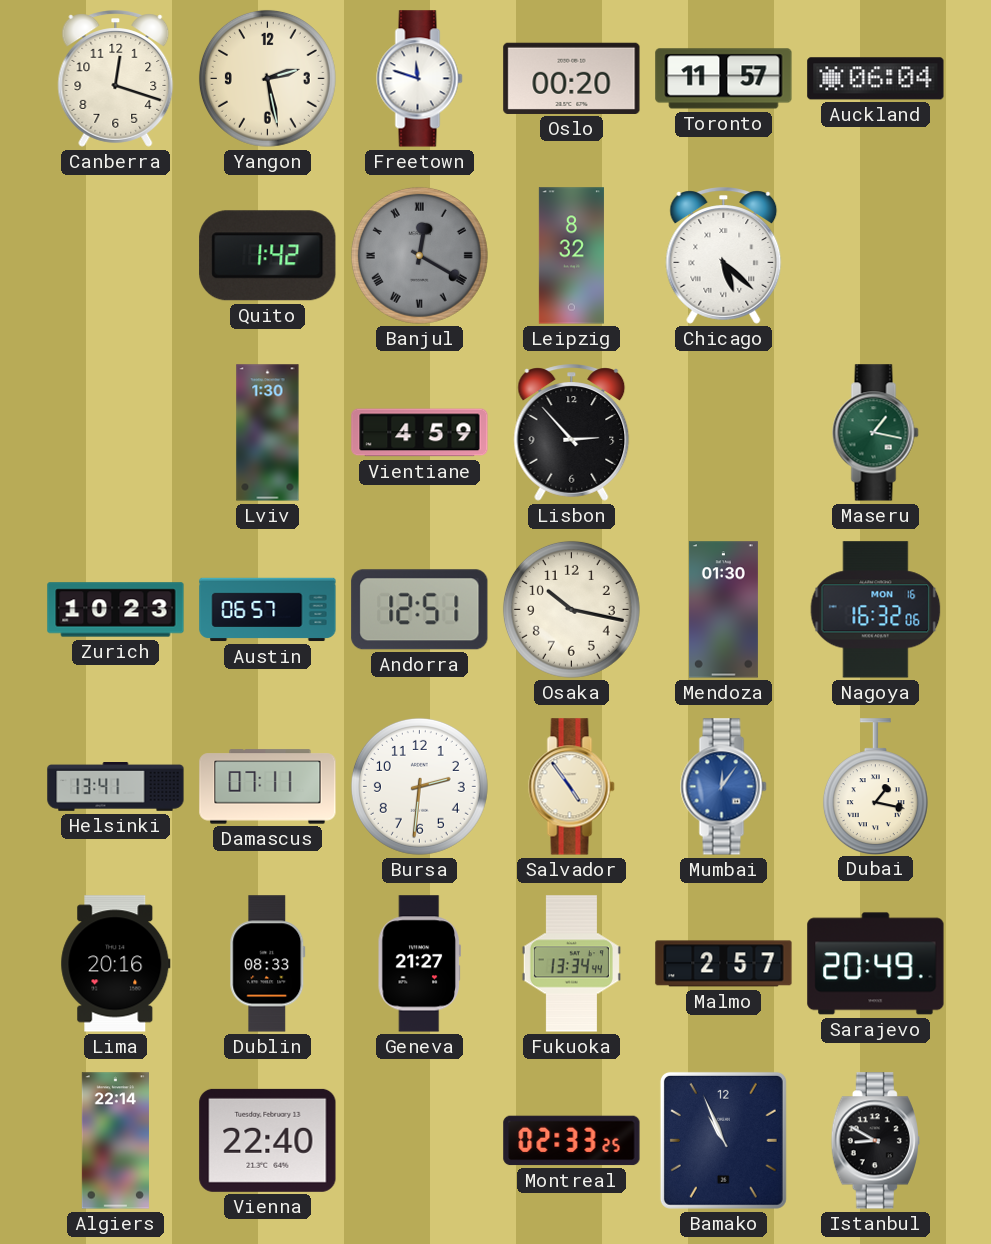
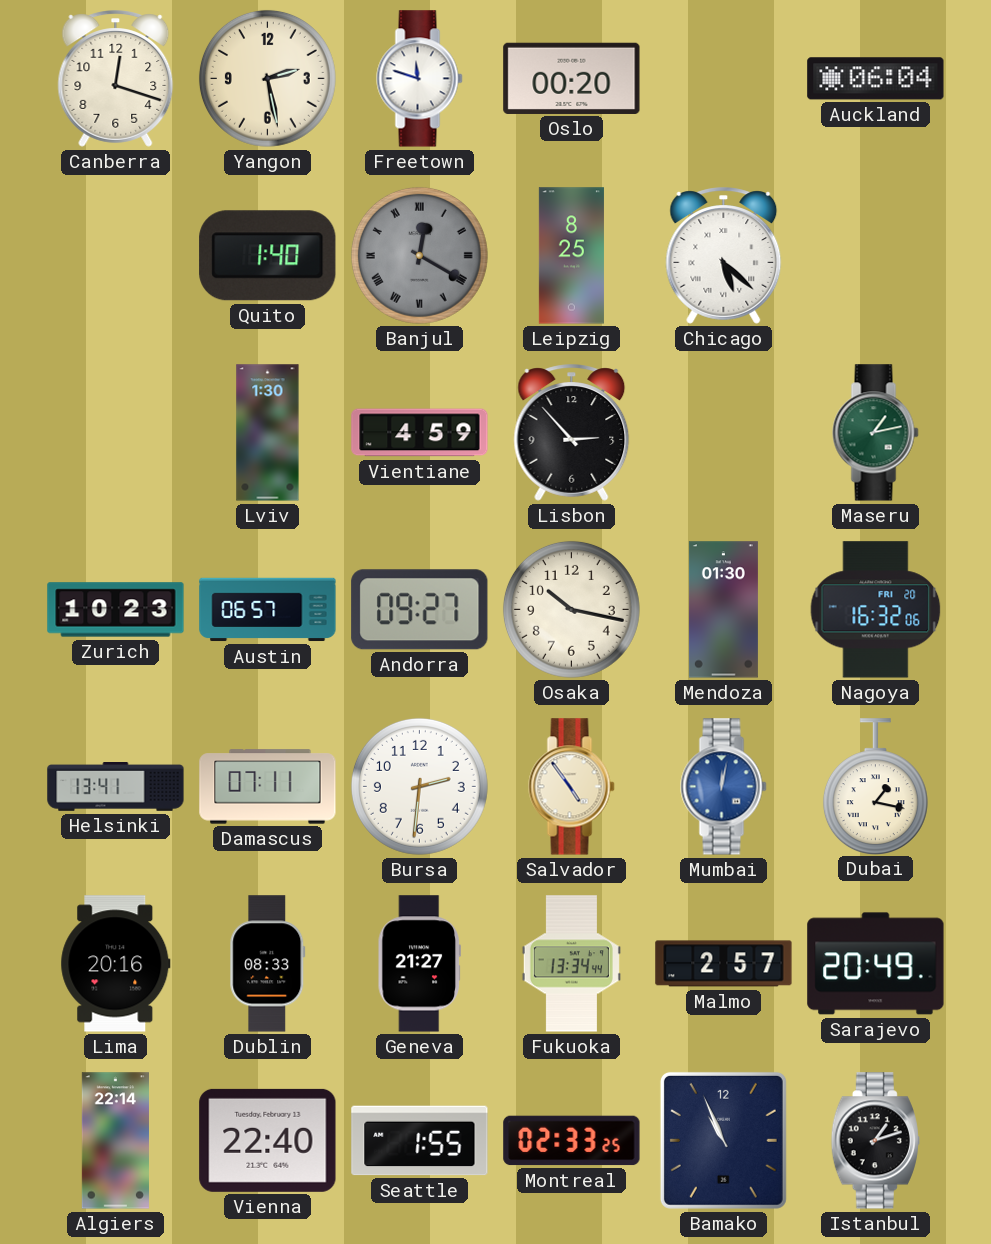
Toronto: 11:57 -> none (724, 79)
Quito: 1:42 -> 1:40 (268, 256)
Leipzig: 8:32 -> 8:25 (571, 256)
Maseru: 1:17 -> 1:13 (876, 433)
Andorra: 12:51 -> 09:27 (420, 610)
Nagoya date: MON 16 -> FRI 20 (876, 610)
Mumbai: 12:06 -> 12:02 (724, 787)
Seattle: none -> 1:55 (420, 1141)
Istanbul: 8:50 -> 1:12 (875, 1141)
